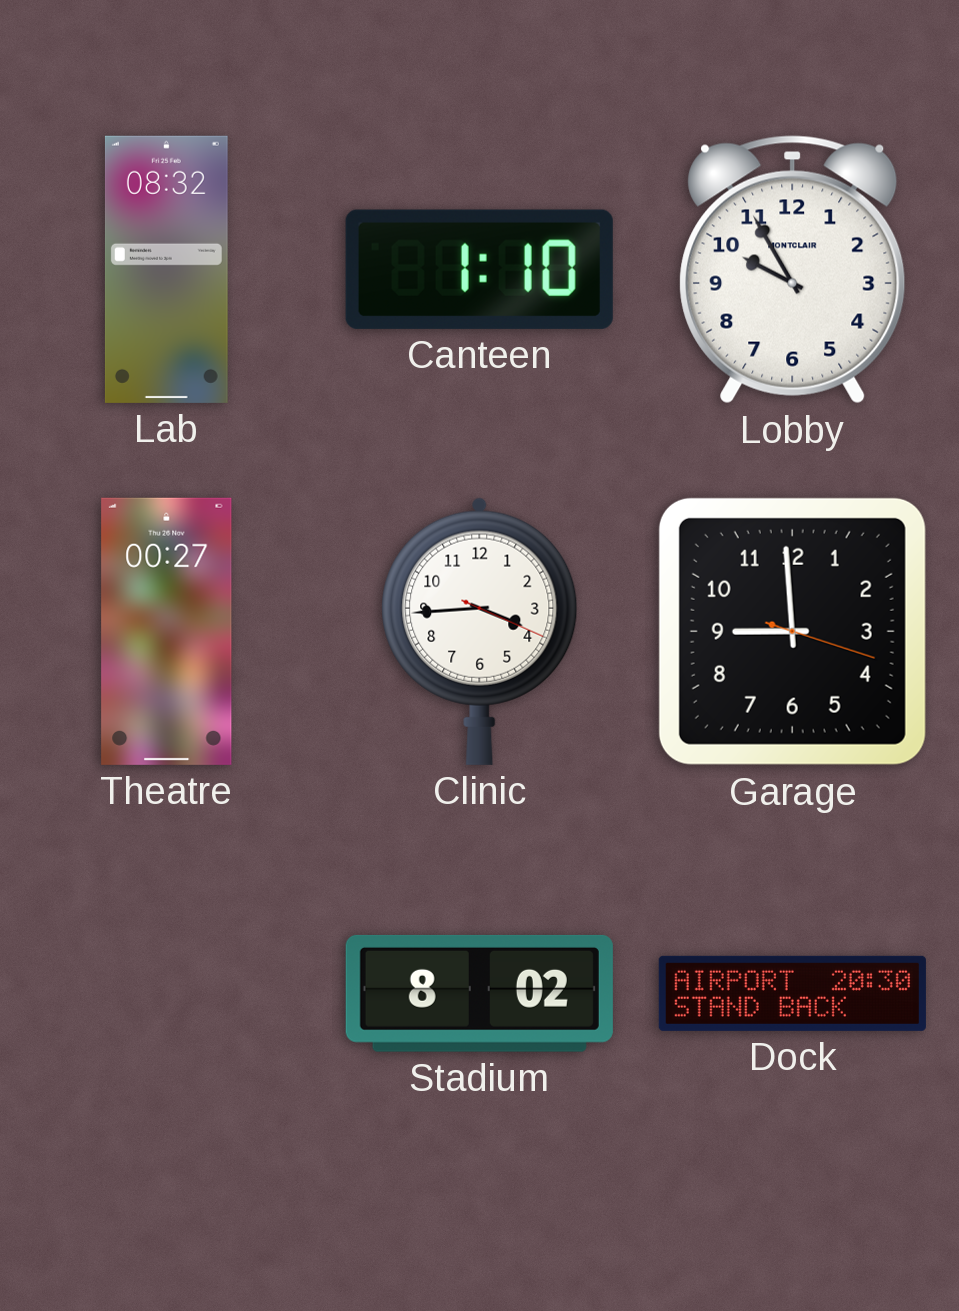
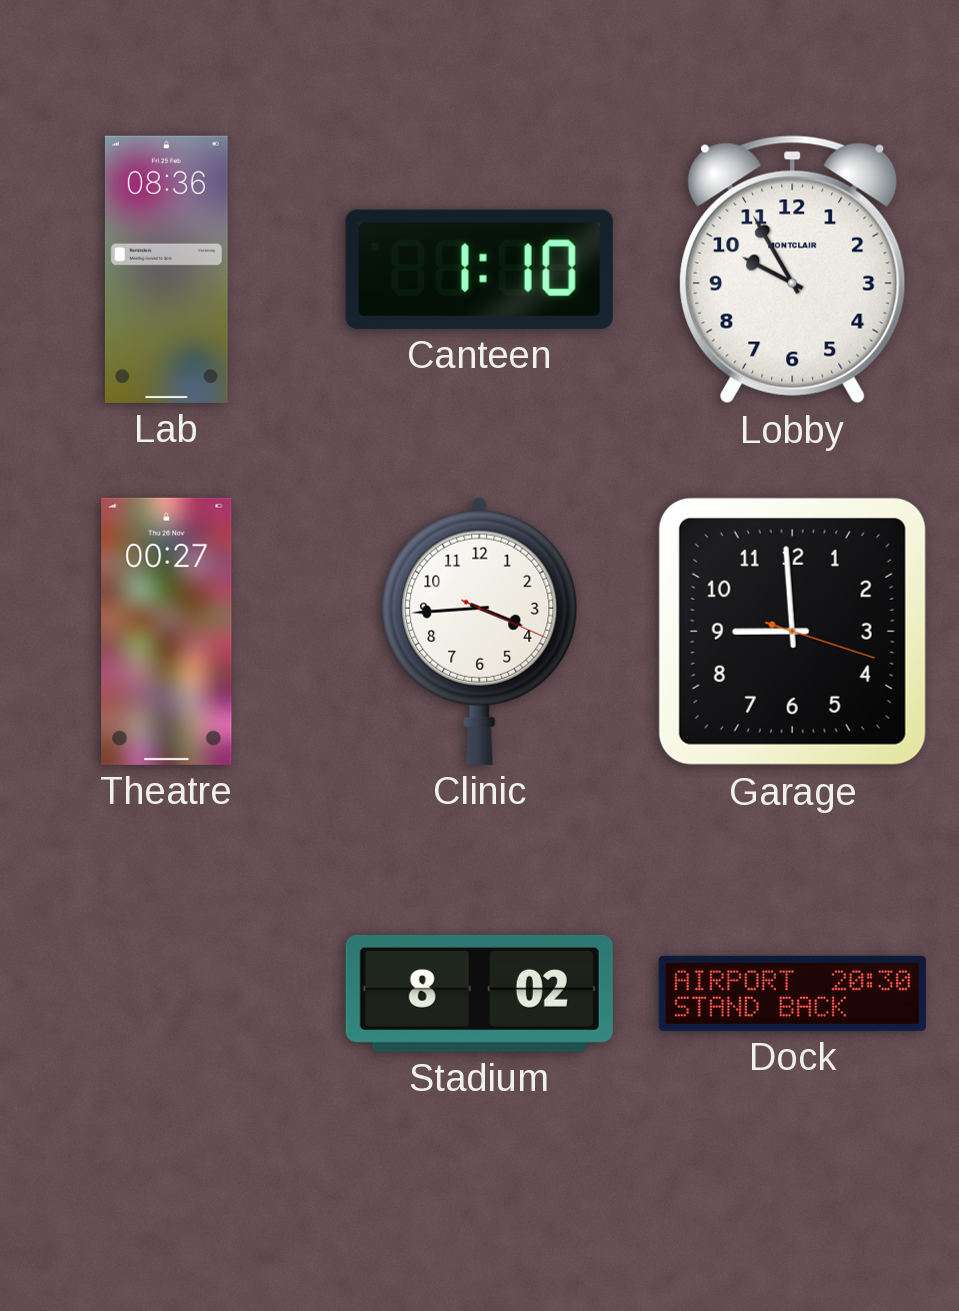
Lab: 08:32 -> 08:36 (166, 269)
